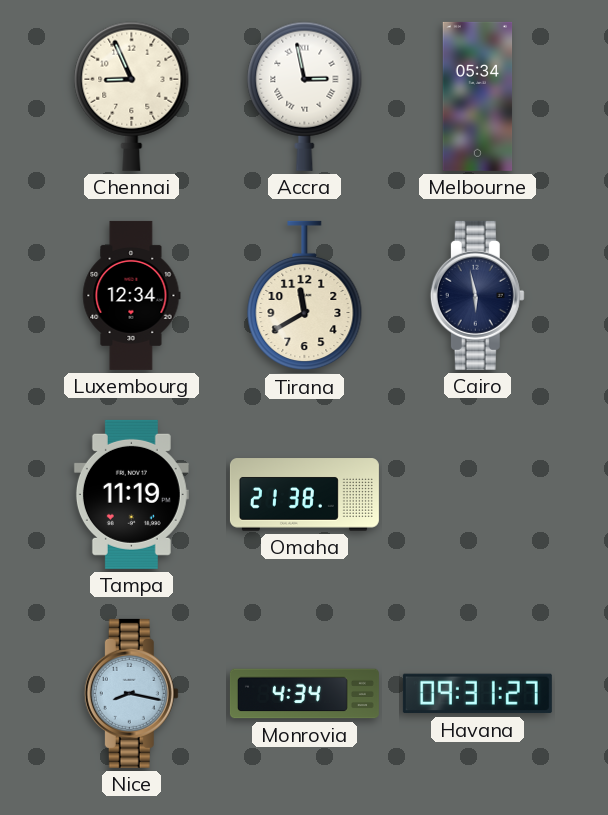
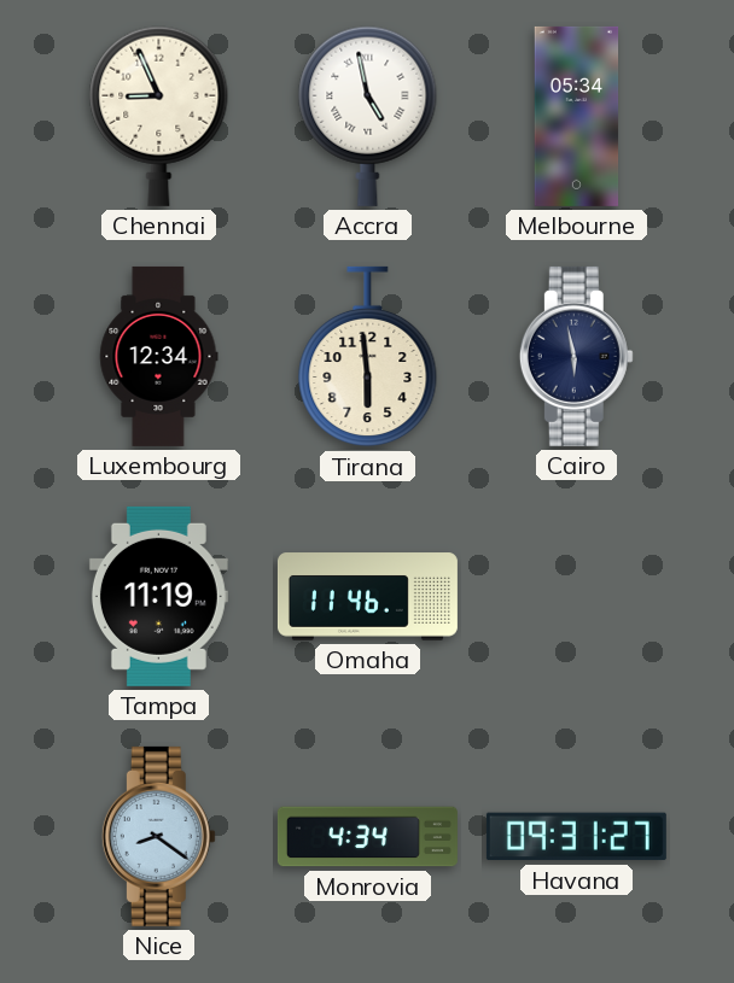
Accra: 2:58 -> 4:58 (368, 116)
Tirana: 11:40 -> 5:59 (368, 357)
Omaha: 21:38 -> 11:46 (367, 597)
Nice: 8:17 -> 8:21 (158, 836)
